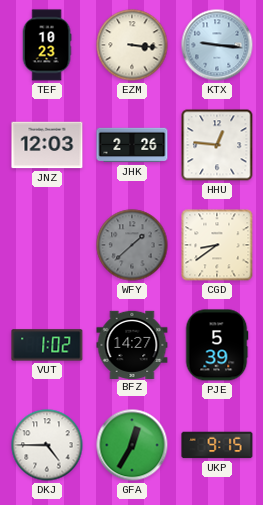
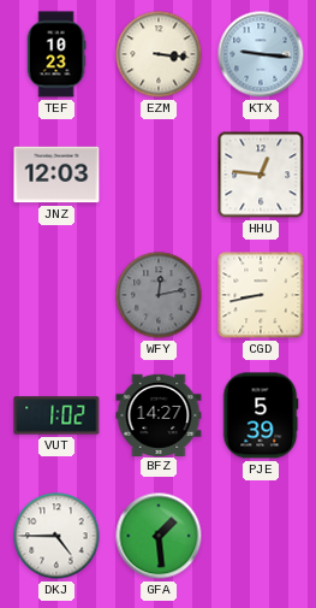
JHK: 2:26 -> none (132, 145)
WFY: 1:38 -> 12:13 (159, 295)
CGD: 8:39 -> 8:43 (261, 295)
GFA: 12:35 -> 1:29 (159, 536)
UKP: 9:15 -> none (217, 445)
